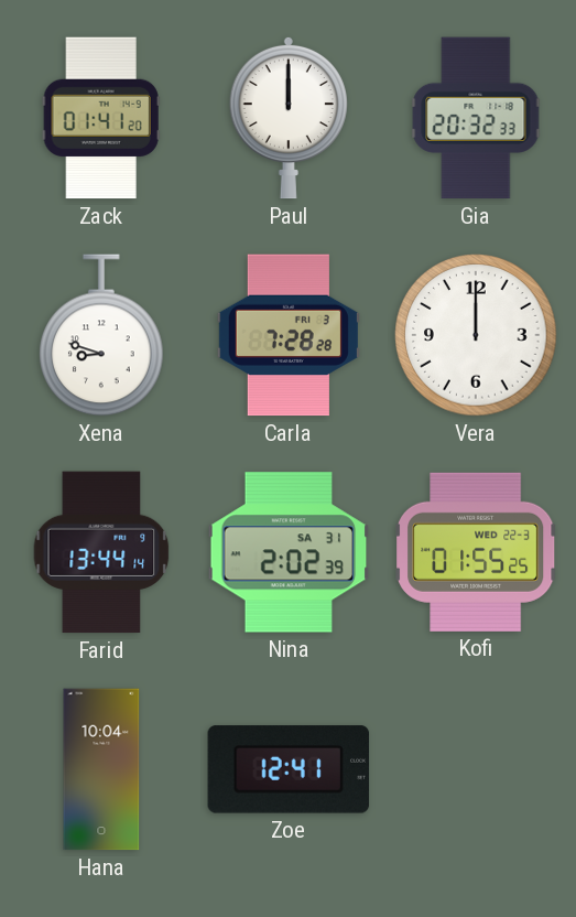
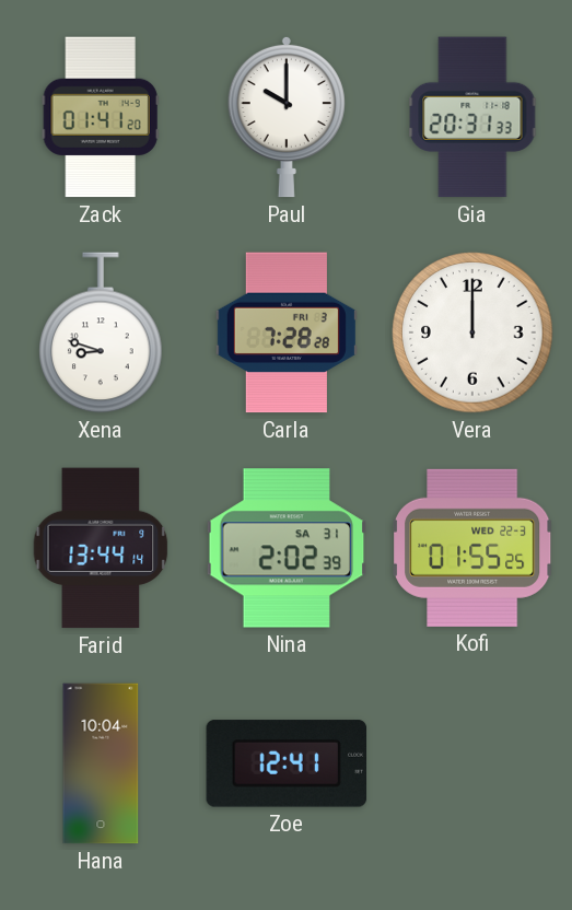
Paul: 12:00 -> 10:00 (287, 117)
Gia: 20:32 -> 20:31 (472, 117)
